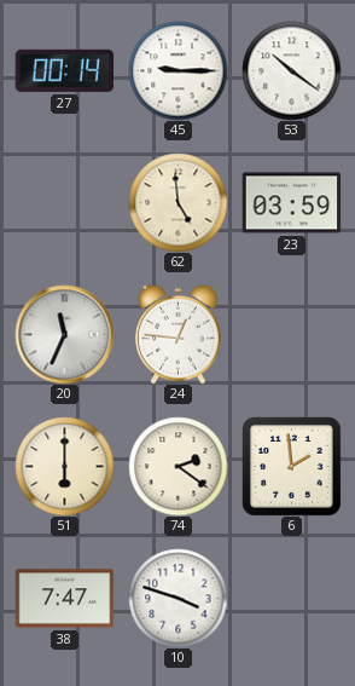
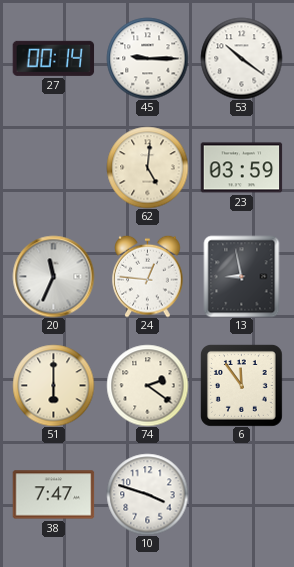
62: 4:59 -> 5:01 (147, 167)
13: none -> 8:58 (242, 276)
6: 1:59 -> 11:54 (241, 385)
